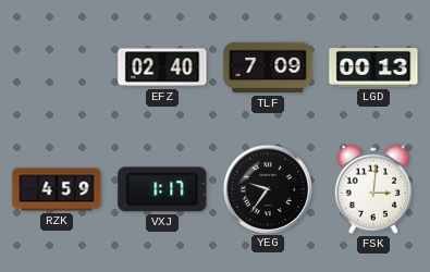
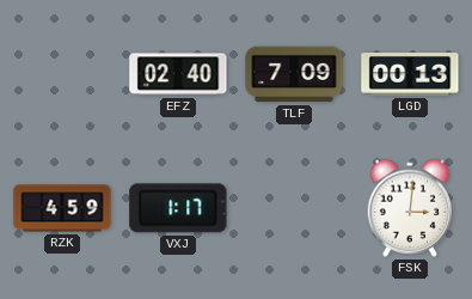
YEG: 9:36 -> none (267, 188)
